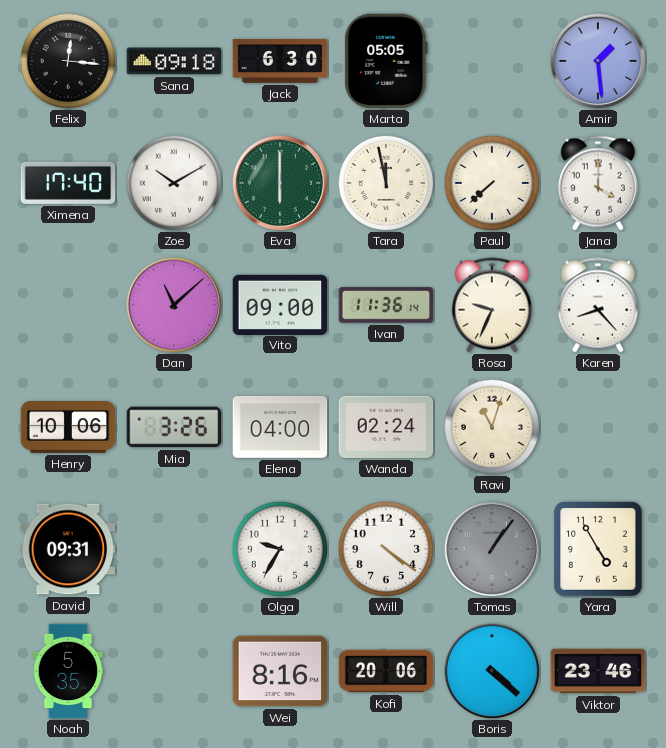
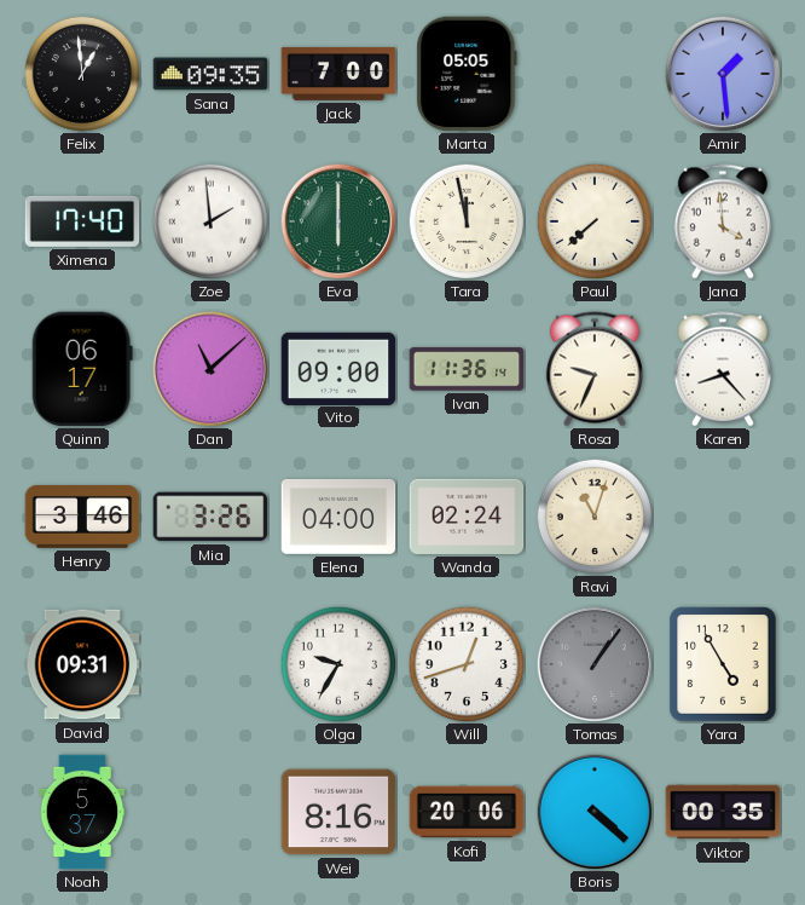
Felix: 12:16 -> 12:59 (82, 74)
Sana: 09:18 -> 09:35 (210, 74)
Jack: 6:30 -> 7:00 (338, 74)
Zoe: 10:10 -> 1:59 (210, 221)
Jana: 4:00 -> 3:59 (723, 221)
Quinn: none -> 06:17 (82, 369)
Henry: 10:06 -> 3:46 (82, 518)
Will: 4:21 -> 12:42 (467, 664)
Noah: 5:35 -> 5:37 (82, 812)
Viktor: 23:46 -> 00:35 (723, 812)
